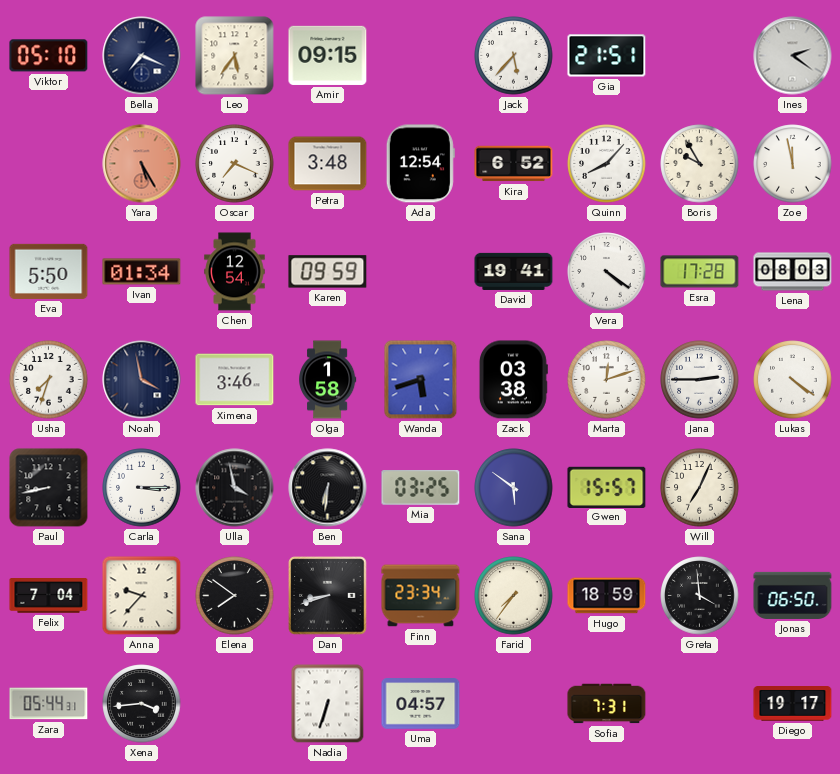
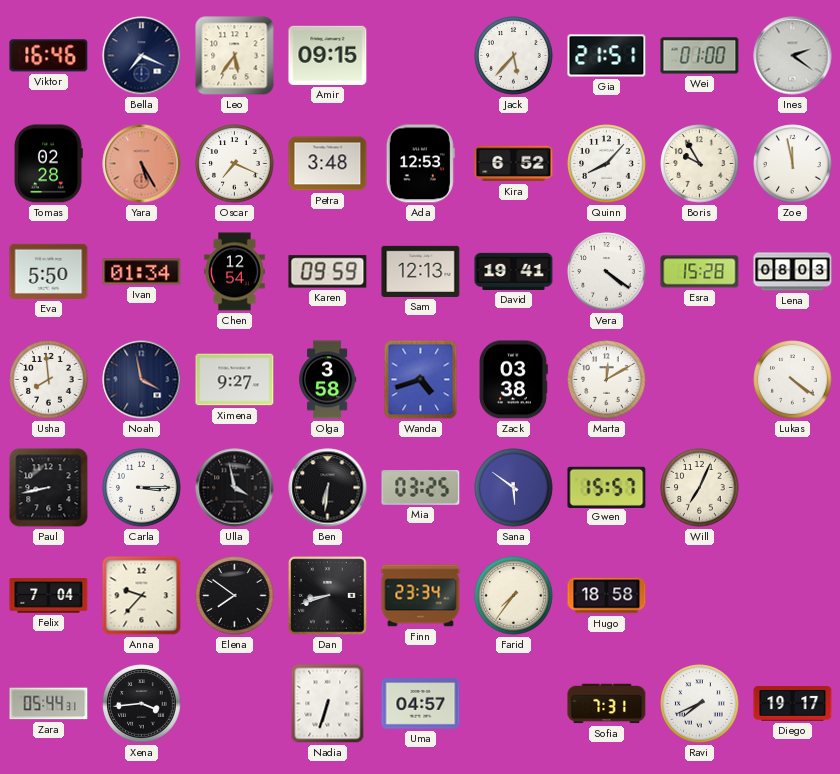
Viktor: 05:10 -> 16:46 (49, 56)
Wei: none -> 01:00 (700, 56)
Tomas: none -> 02:28 (48, 164)
Ada: 12:54 -> 12:53 (420, 164)
Sam: none -> 12:13 (421, 271)
Esra: 17:28 -> 15:28 (700, 272)
Usha: 7:33 -> 7:59 (49, 380)
Ximena: 3:46 -> 9:27 (235, 380)
Olga: 1:58 -> 3:58 (328, 380)
Wanda: 5:42 -> 4:42 (421, 380)
Marta: 12:12 -> 12:10 (607, 380)
Jana: 2:45 -> none (700, 380)
Hugo: 18:59 -> 18:58 (607, 596)
Greta: 3:59 -> none (700, 596)
Jonas: 06:50 -> none (793, 595)
Ravi: none -> 7:41 (700, 704)
